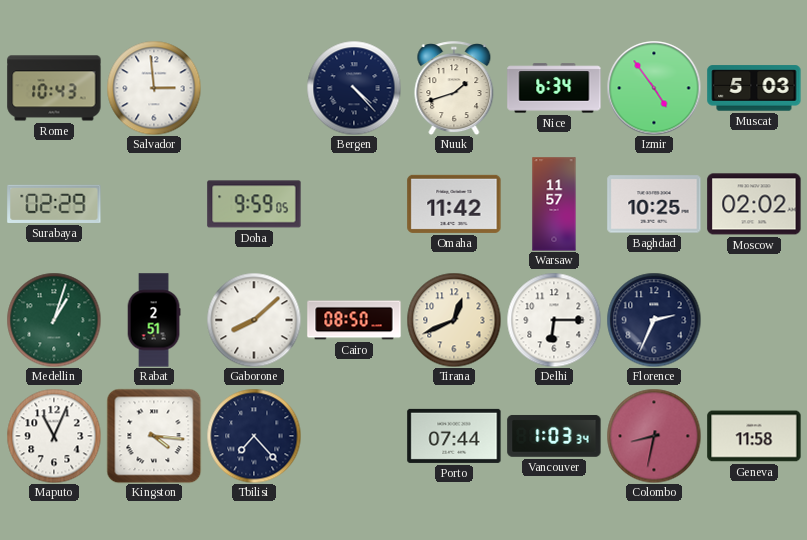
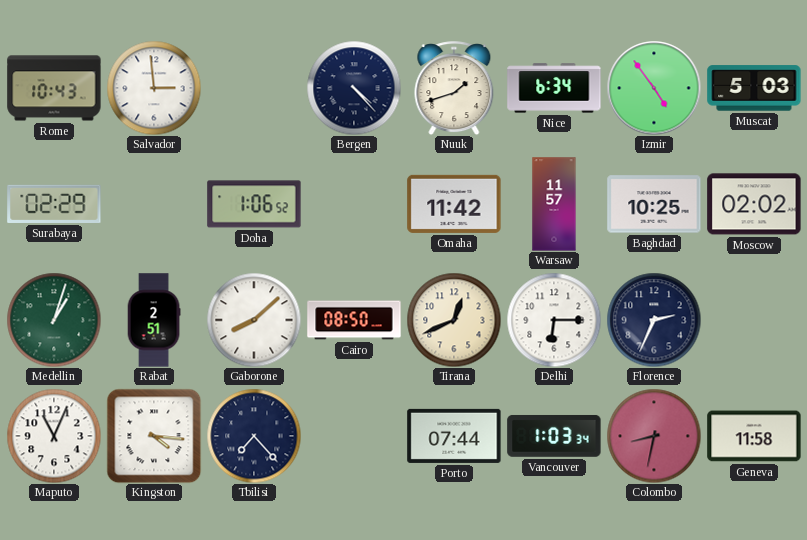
Doha: 9:59 -> 1:06 (254, 204)
